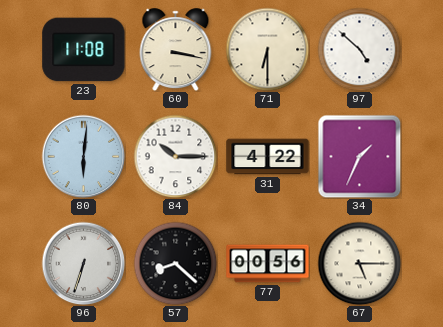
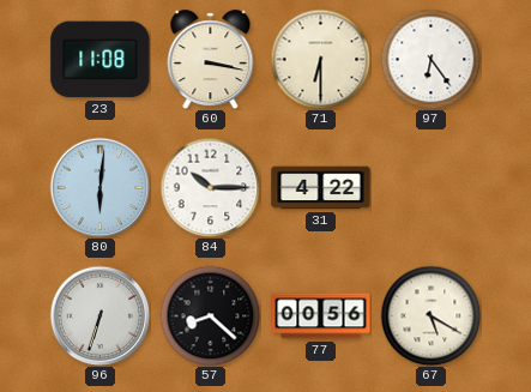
97: 4:52 -> 6:24 (430, 59)
34: 1:34 -> none (359, 156)
67: 5:15 -> 5:20 (430, 315)
